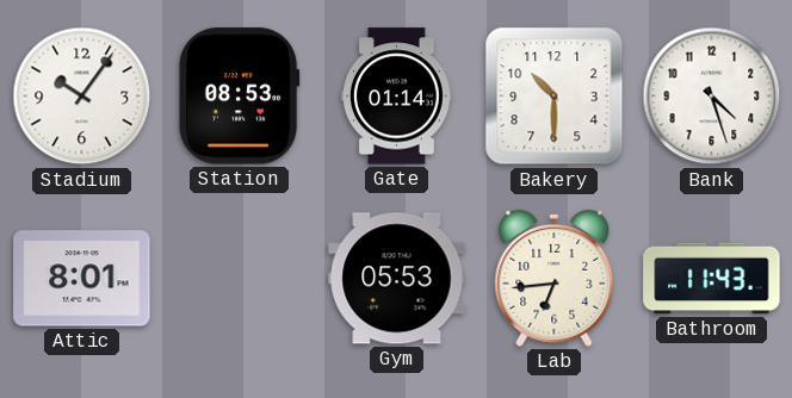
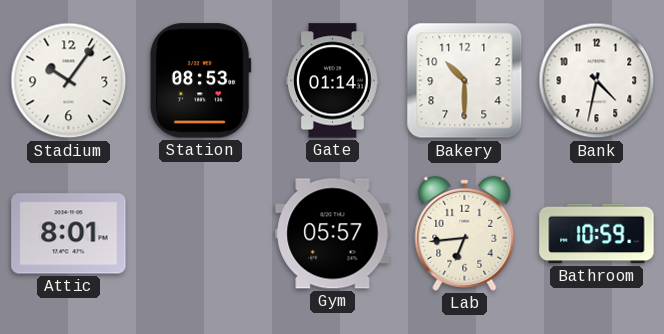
Bank: 4:27 -> 4:32 (597, 81)
Gym: 05:53 -> 05:57 (333, 234)
Bathroom: 11:43 -> 10:59 (597, 234)
